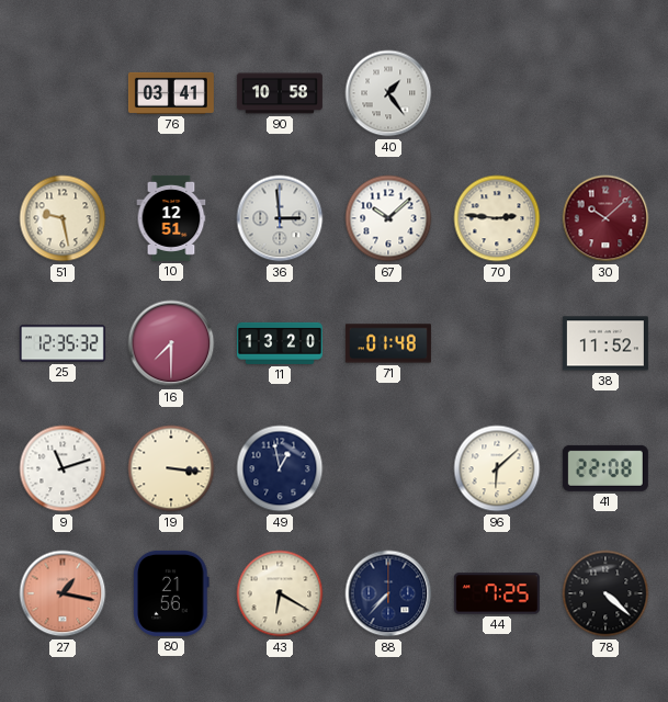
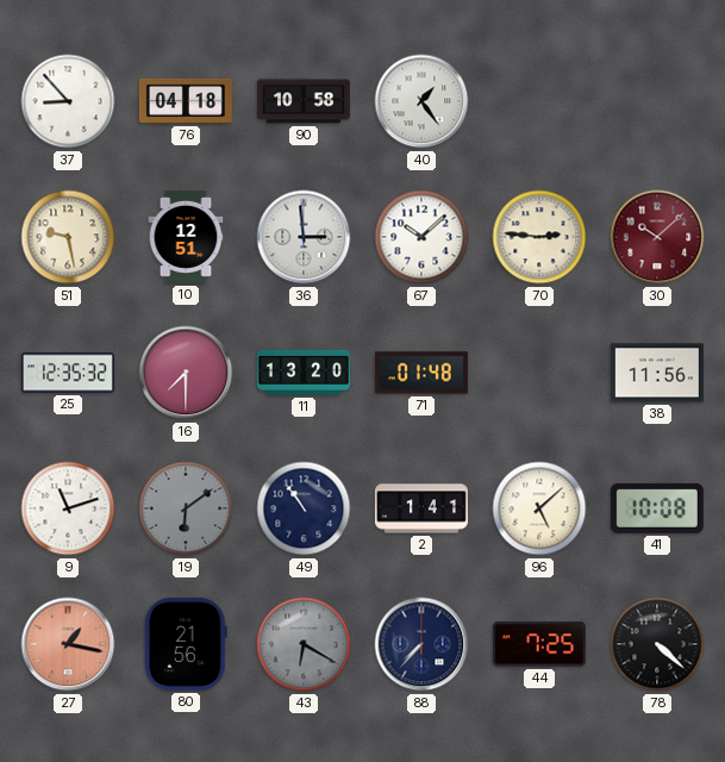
37: none -> 8:53 (68, 101)
76: 03:41 -> 04:18 (186, 101)
38: 11:52 -> 11:56 (657, 373)
19: 3:16 -> 6:09 (186, 508)
19 dial: cream -> grey (186, 508)
49: 12:58 -> 10:54 (304, 508)
2: none -> 1:41 (421, 508)
96: 6:08 -> 5:08 (539, 508)
41: 22:08 -> 10:08 (657, 508)
43 dial: cream -> grey (304, 644)
